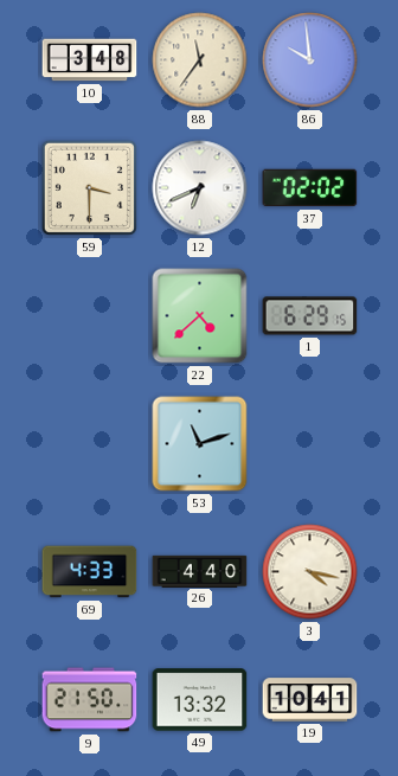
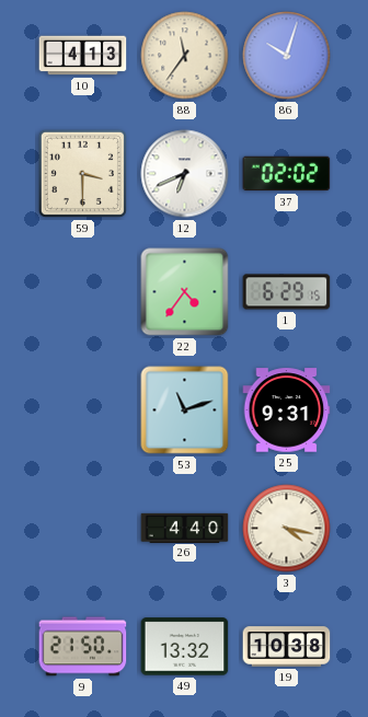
10: 3:48 -> 4:13 (83, 56)
86: 9:59 -> 10:03 (287, 56)
22: 4:38 -> 4:36 (185, 292)
25: none -> 9:31 (287, 410)
69: 4:33 -> none (90, 572)
19: 10:41 -> 10:38 (287, 647)
